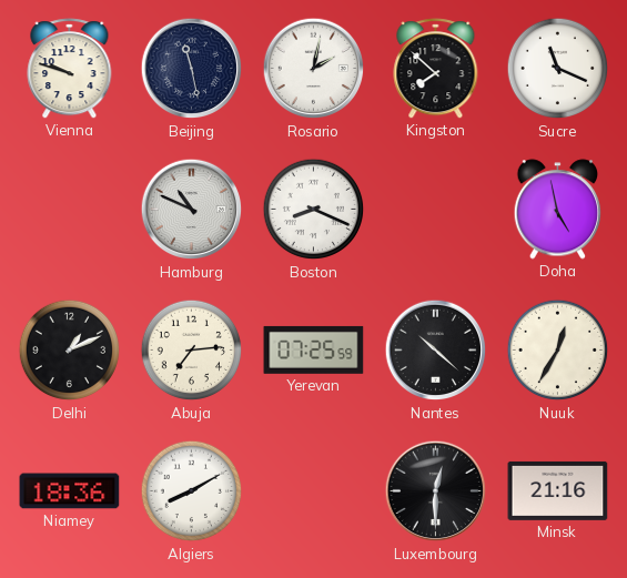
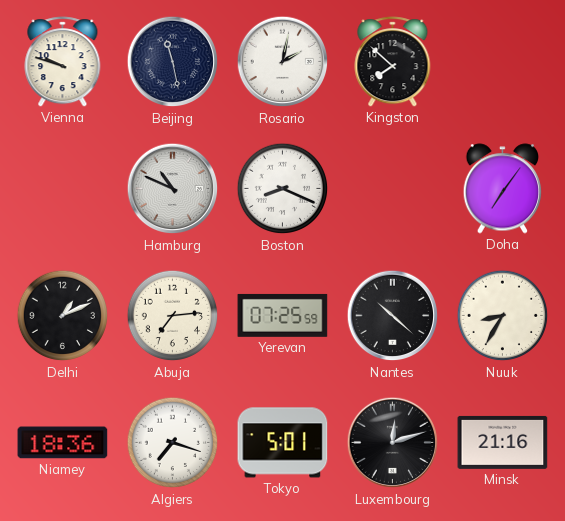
Sucre: 11:19 -> none (558, 69)
Doha: 4:58 -> 7:06 (503, 189)
Nuuk: 12:35 -> 8:35 (503, 316)
Algiers: 8:10 -> 7:18 (173, 443)
Tokyo: none -> 5:01 (283, 443)
Luxembourg: 12:30 -> 12:12 (393, 443)
